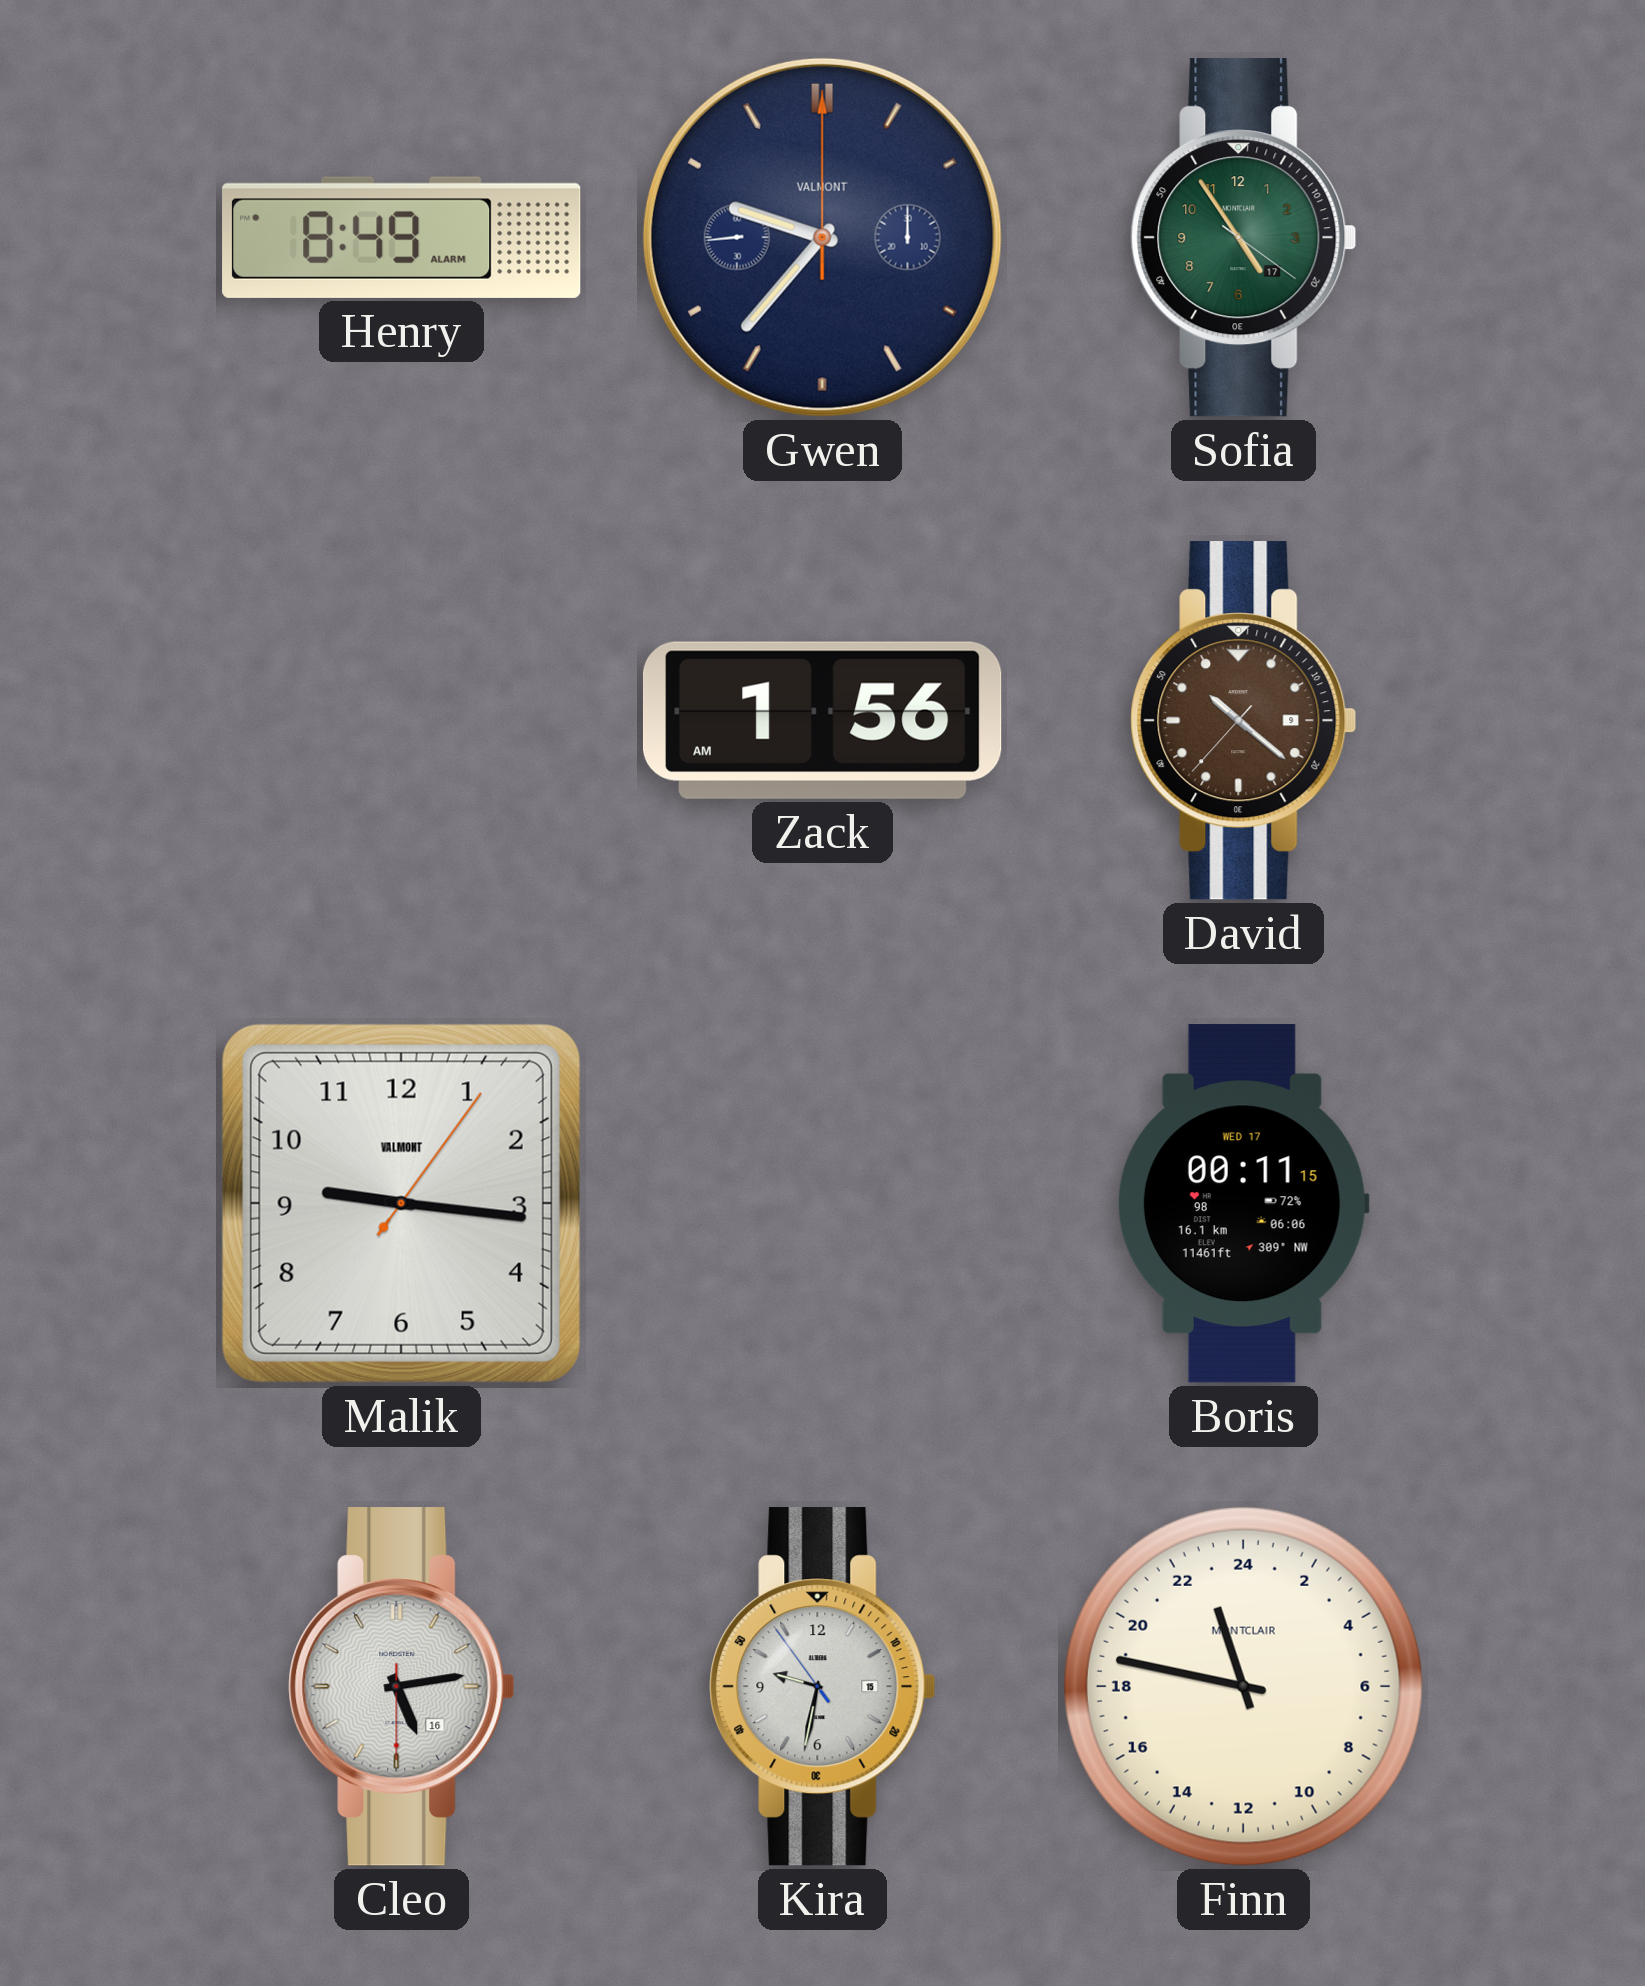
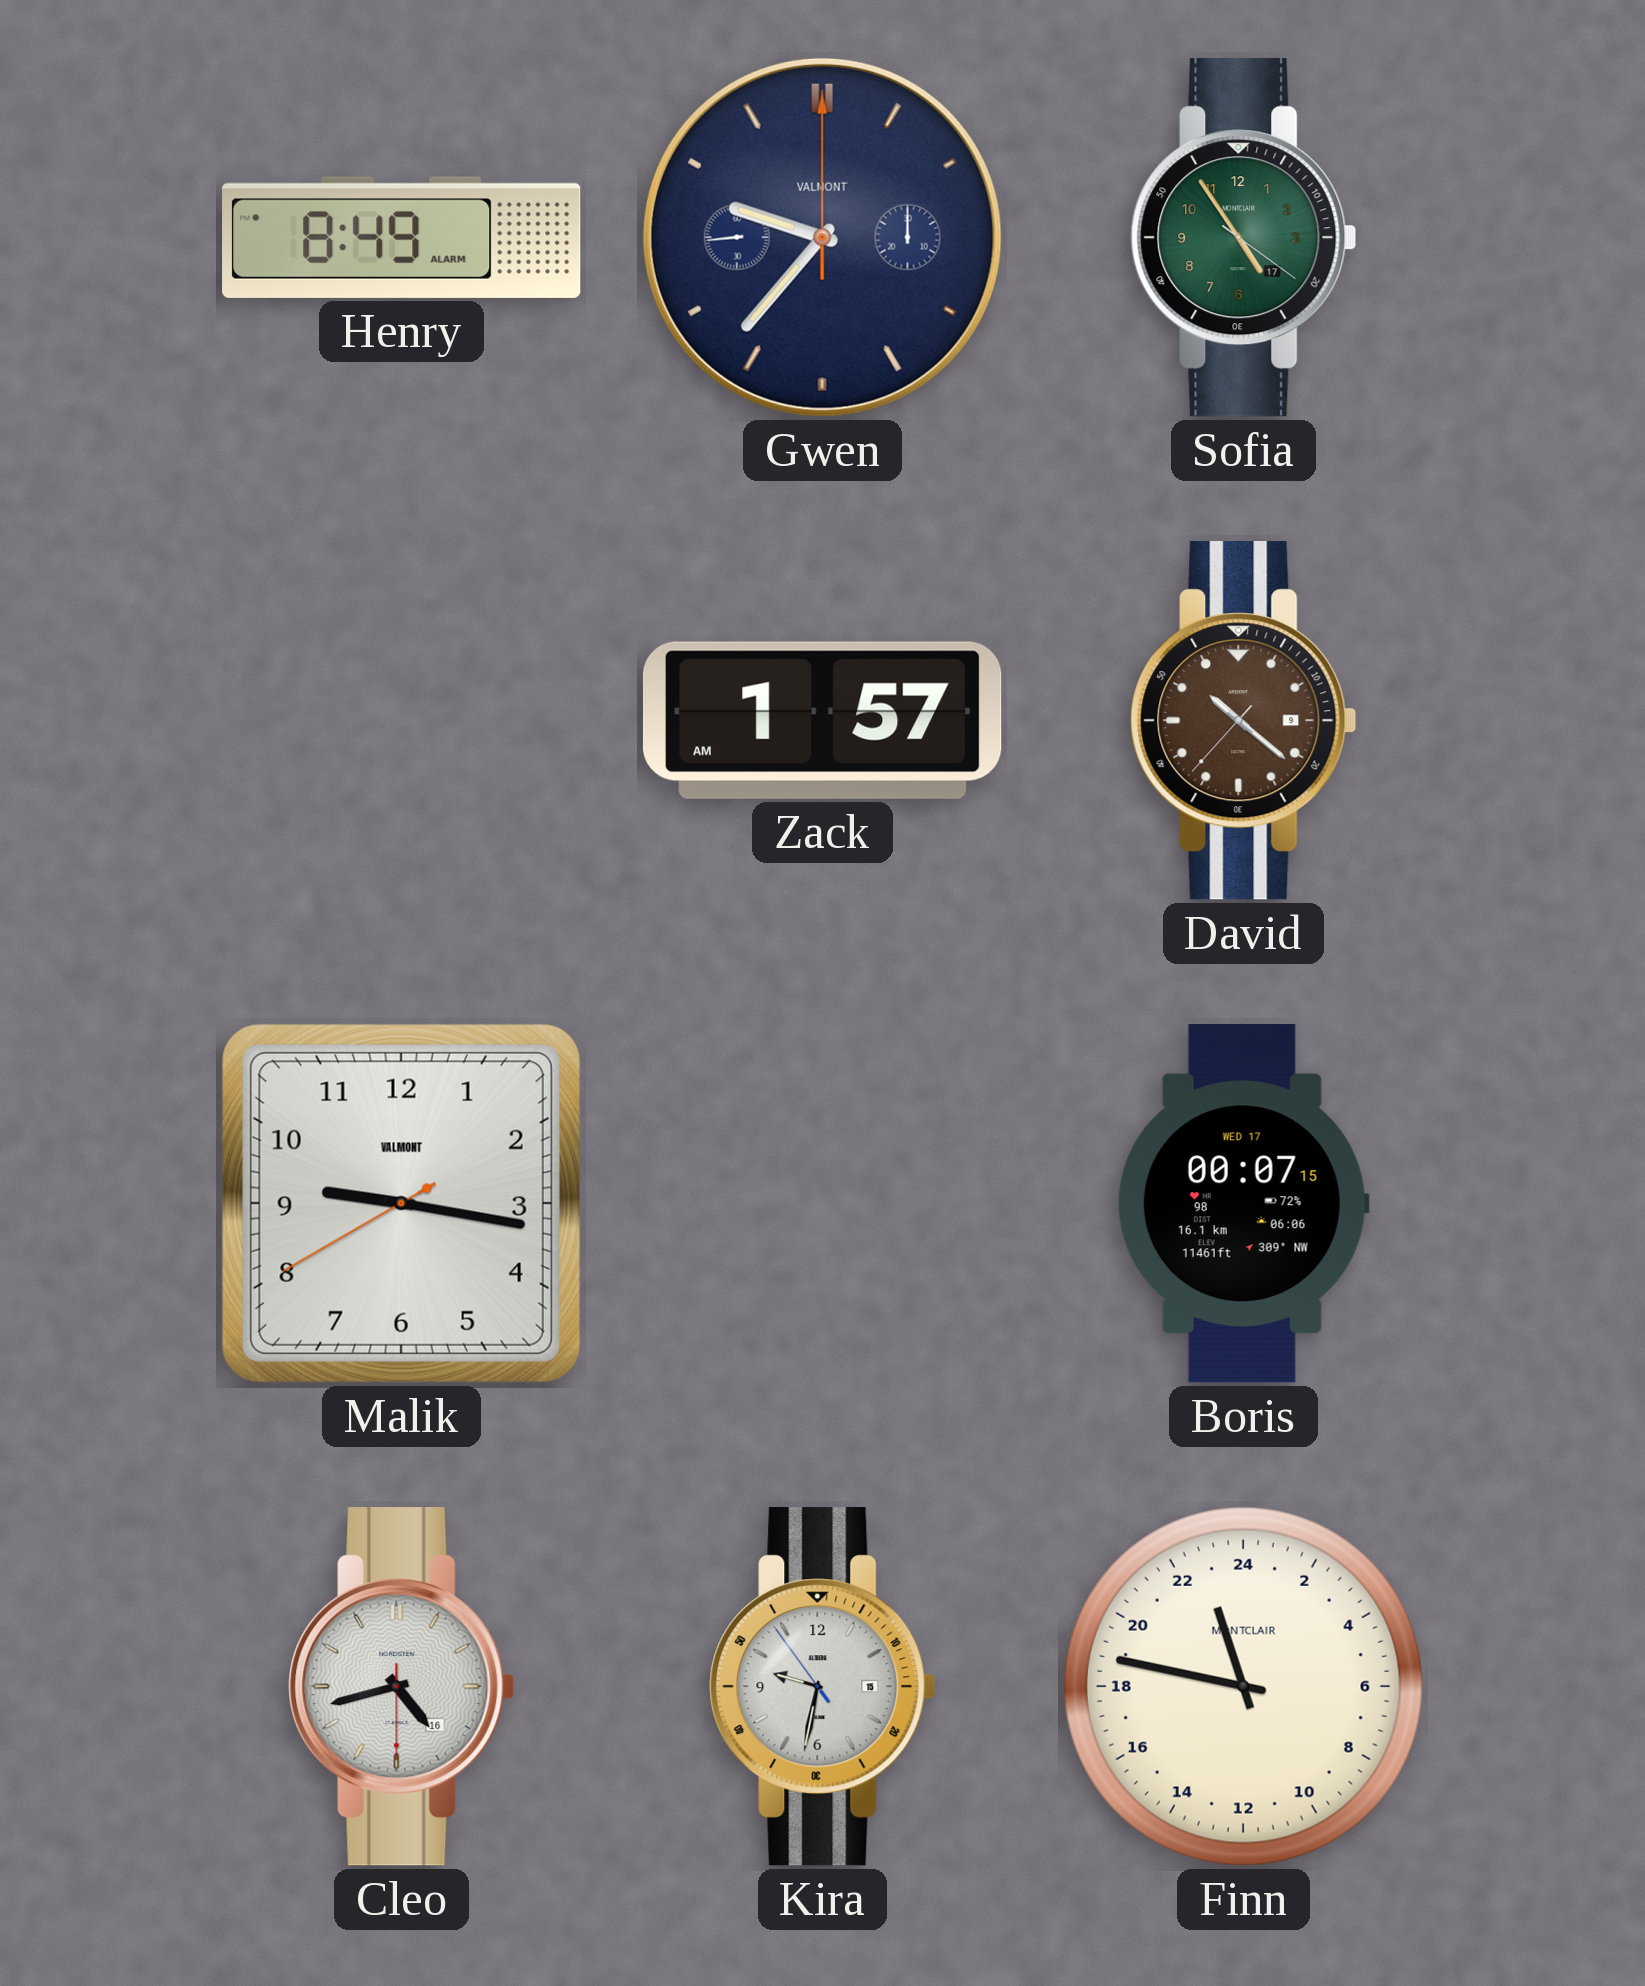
Zack: 1:56 -> 1:57 (822, 720)
Malik: 9:16:06 -> 9:16:40 (401, 1203)
Boris: 00:11 -> 00:07 (1243, 1204)
Cleo: 5:13 -> 4:42 (402, 1687)
